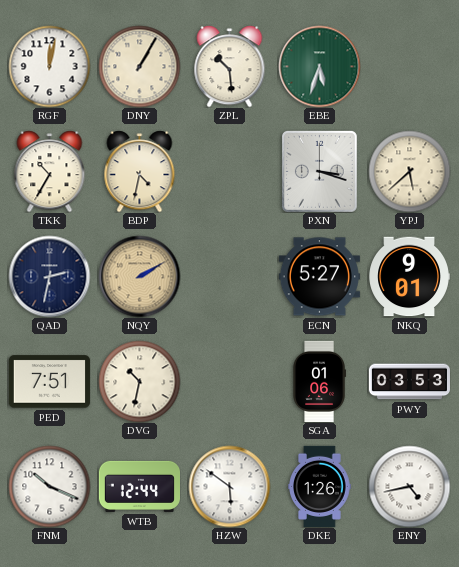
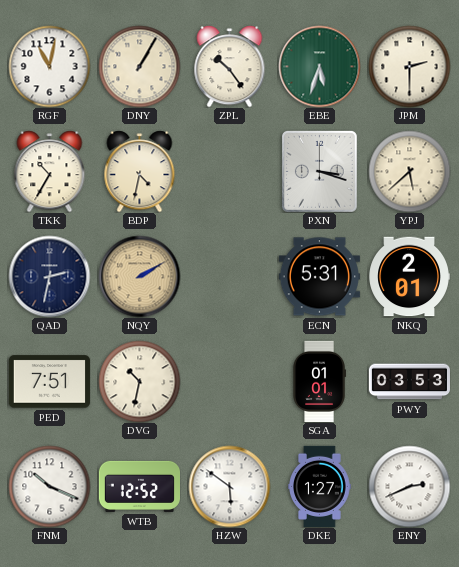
RGF: 12:02 -> 11:02 (49, 66)
ZPL: 10:29 -> 10:24 (230, 66)
JPM: none -> 2:30 (409, 66)
ECN: 5:27 -> 5:31 (319, 277)
NKQ: 9:01 -> 2:01 (409, 277)
SGA: 01:06 -> 01:01 (319, 381)
WTB: 12:44 -> 12:52 (139, 486)
DKE: 1:26 -> 1:27 (320, 486)
ENY: 4:43 -> 2:41 (409, 486)
